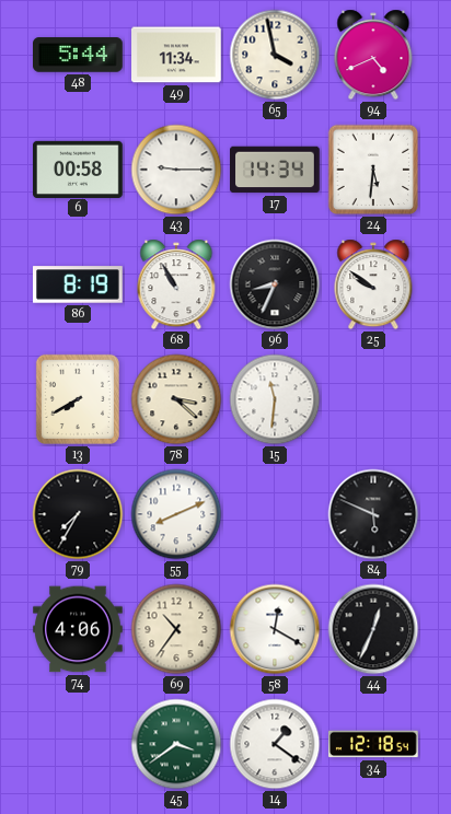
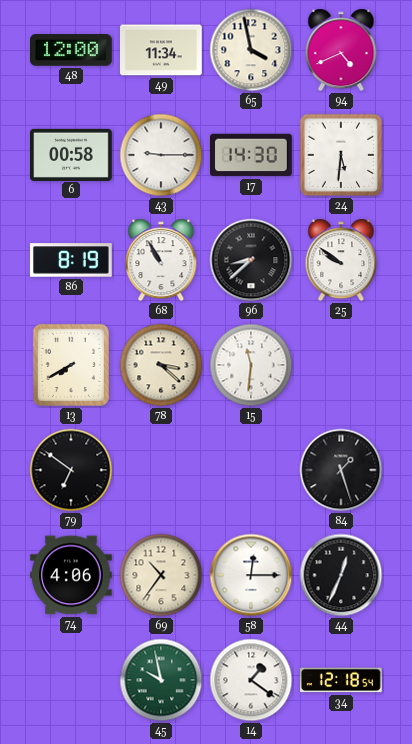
48: 5:44 -> 12:00 (72, 50)
17: 14:34 -> 14:30 (251, 155)
96: 8:34 -> 8:38 (251, 260)
79: 7:35 -> 6:51 (71, 470)
55: 8:11 -> none (176, 514)
84: 5:49 -> 1:27 (341, 470)
58: 12:20 -> 12:15 (251, 575)
45: 3:39 -> 9:58 (161, 680)
